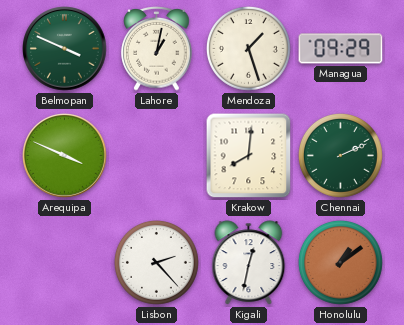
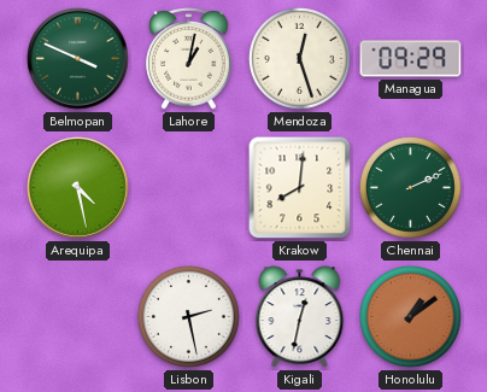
Mendoza: 1:27 -> 12:27 (299, 58)
Arequipa: 3:49 -> 4:28 (78, 188)
Lisbon: 2:23 -> 2:28 (188, 316)
